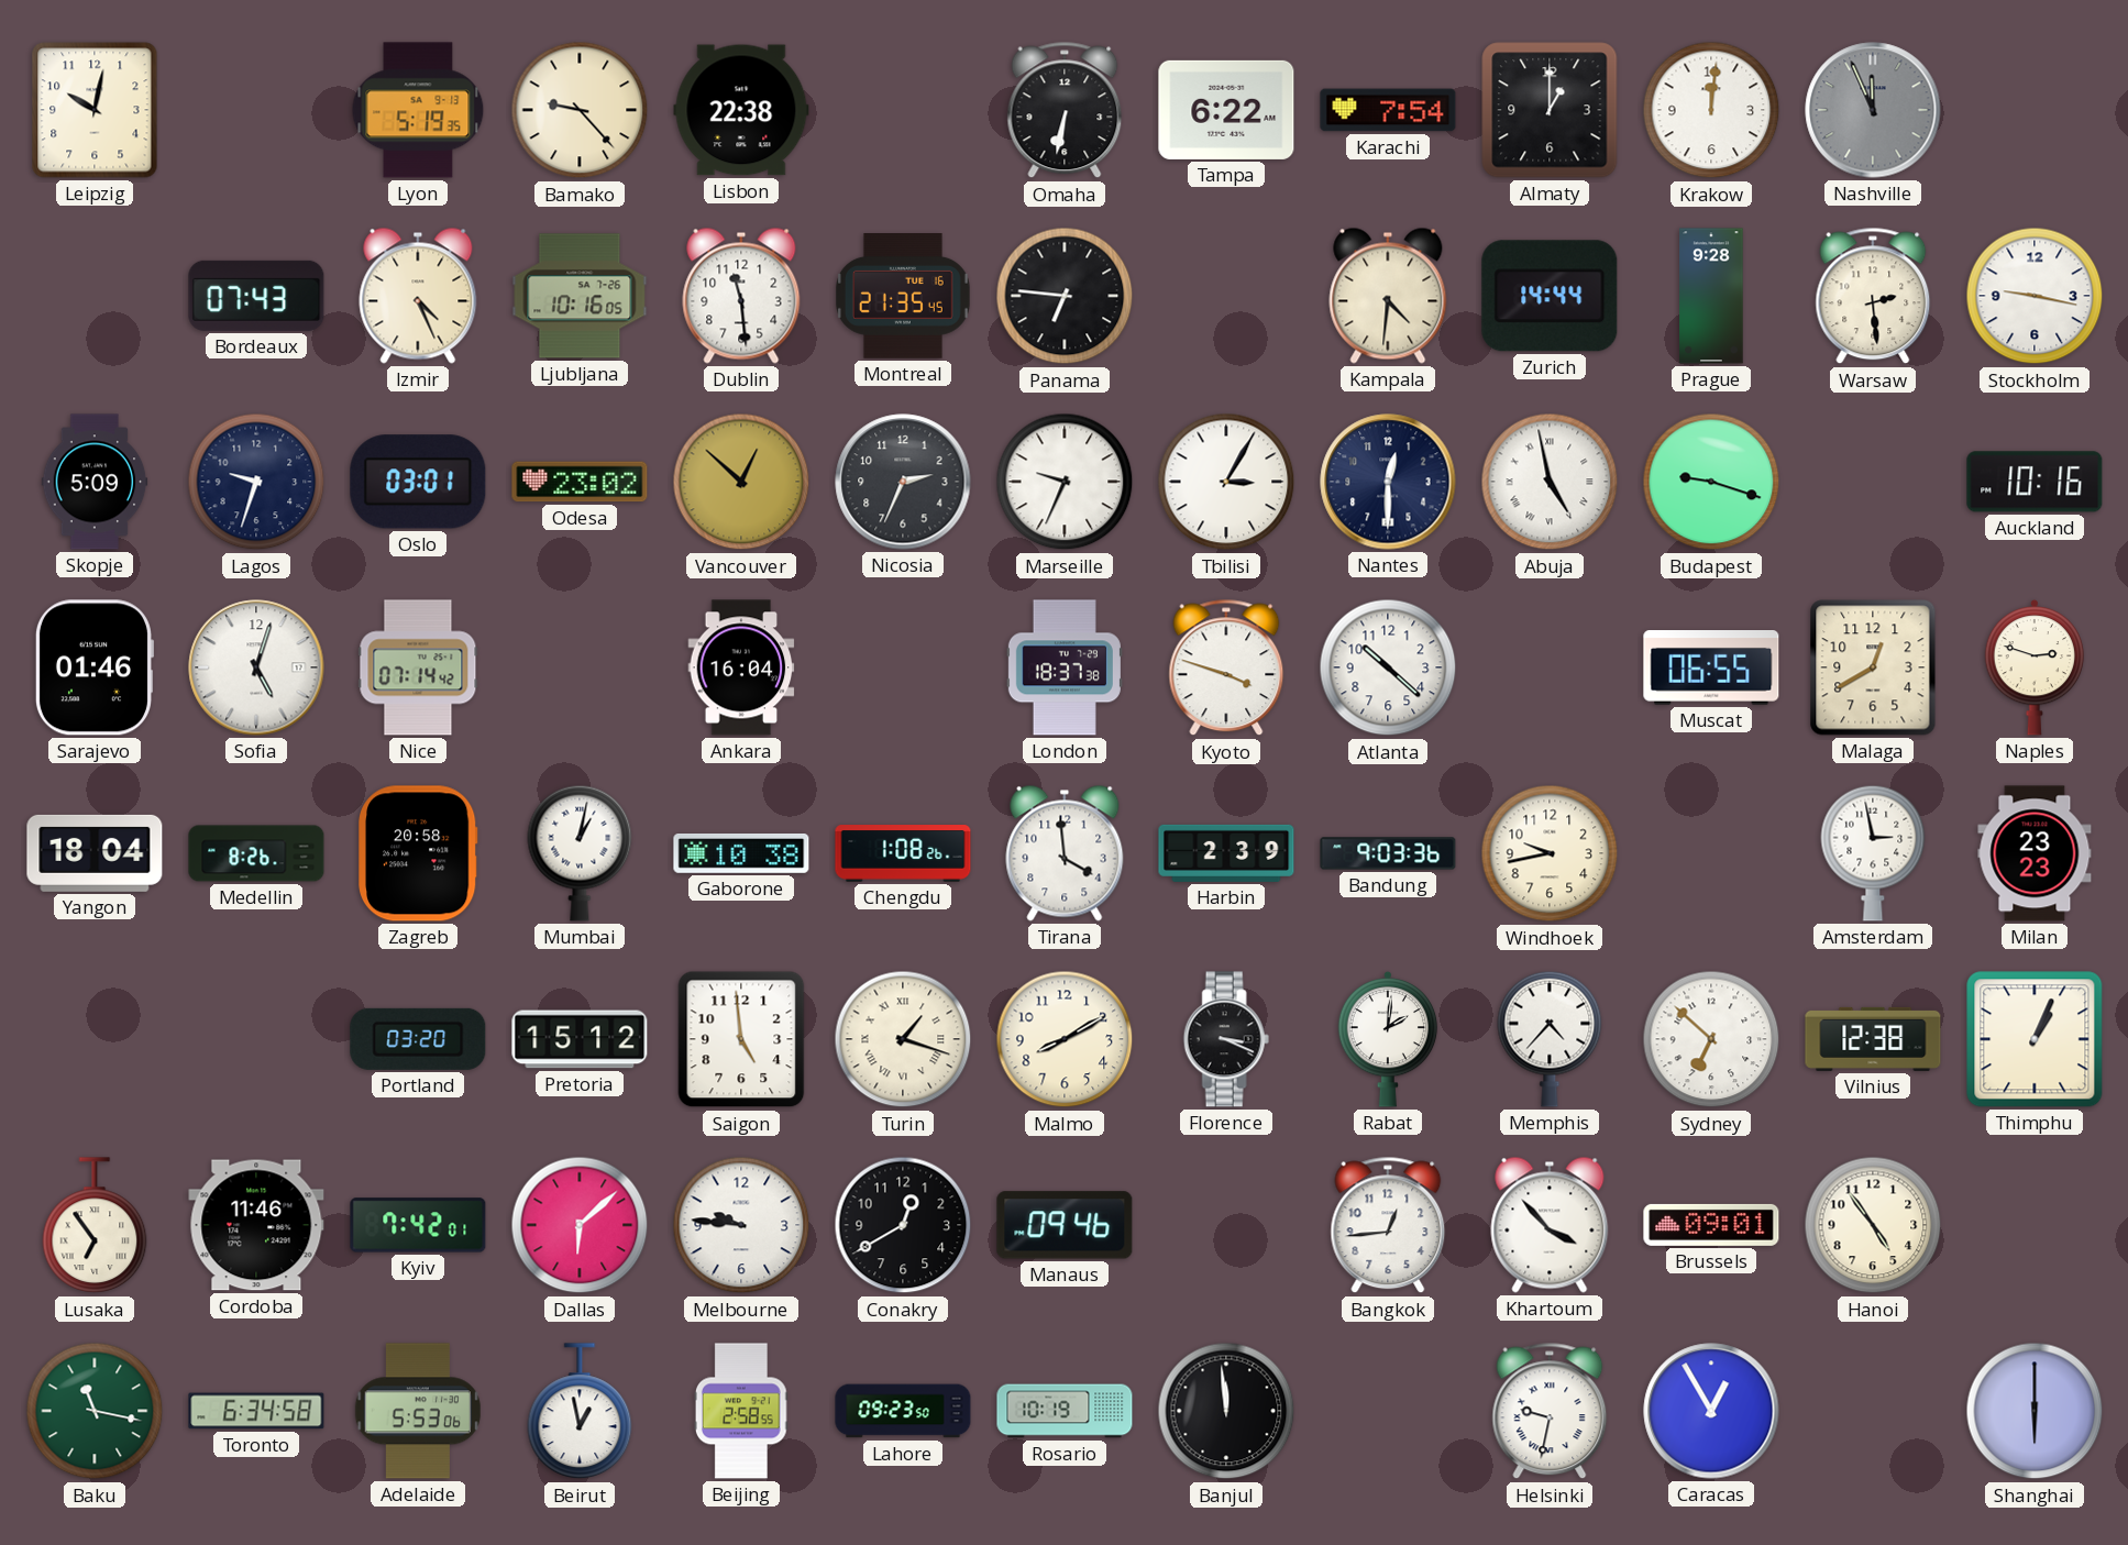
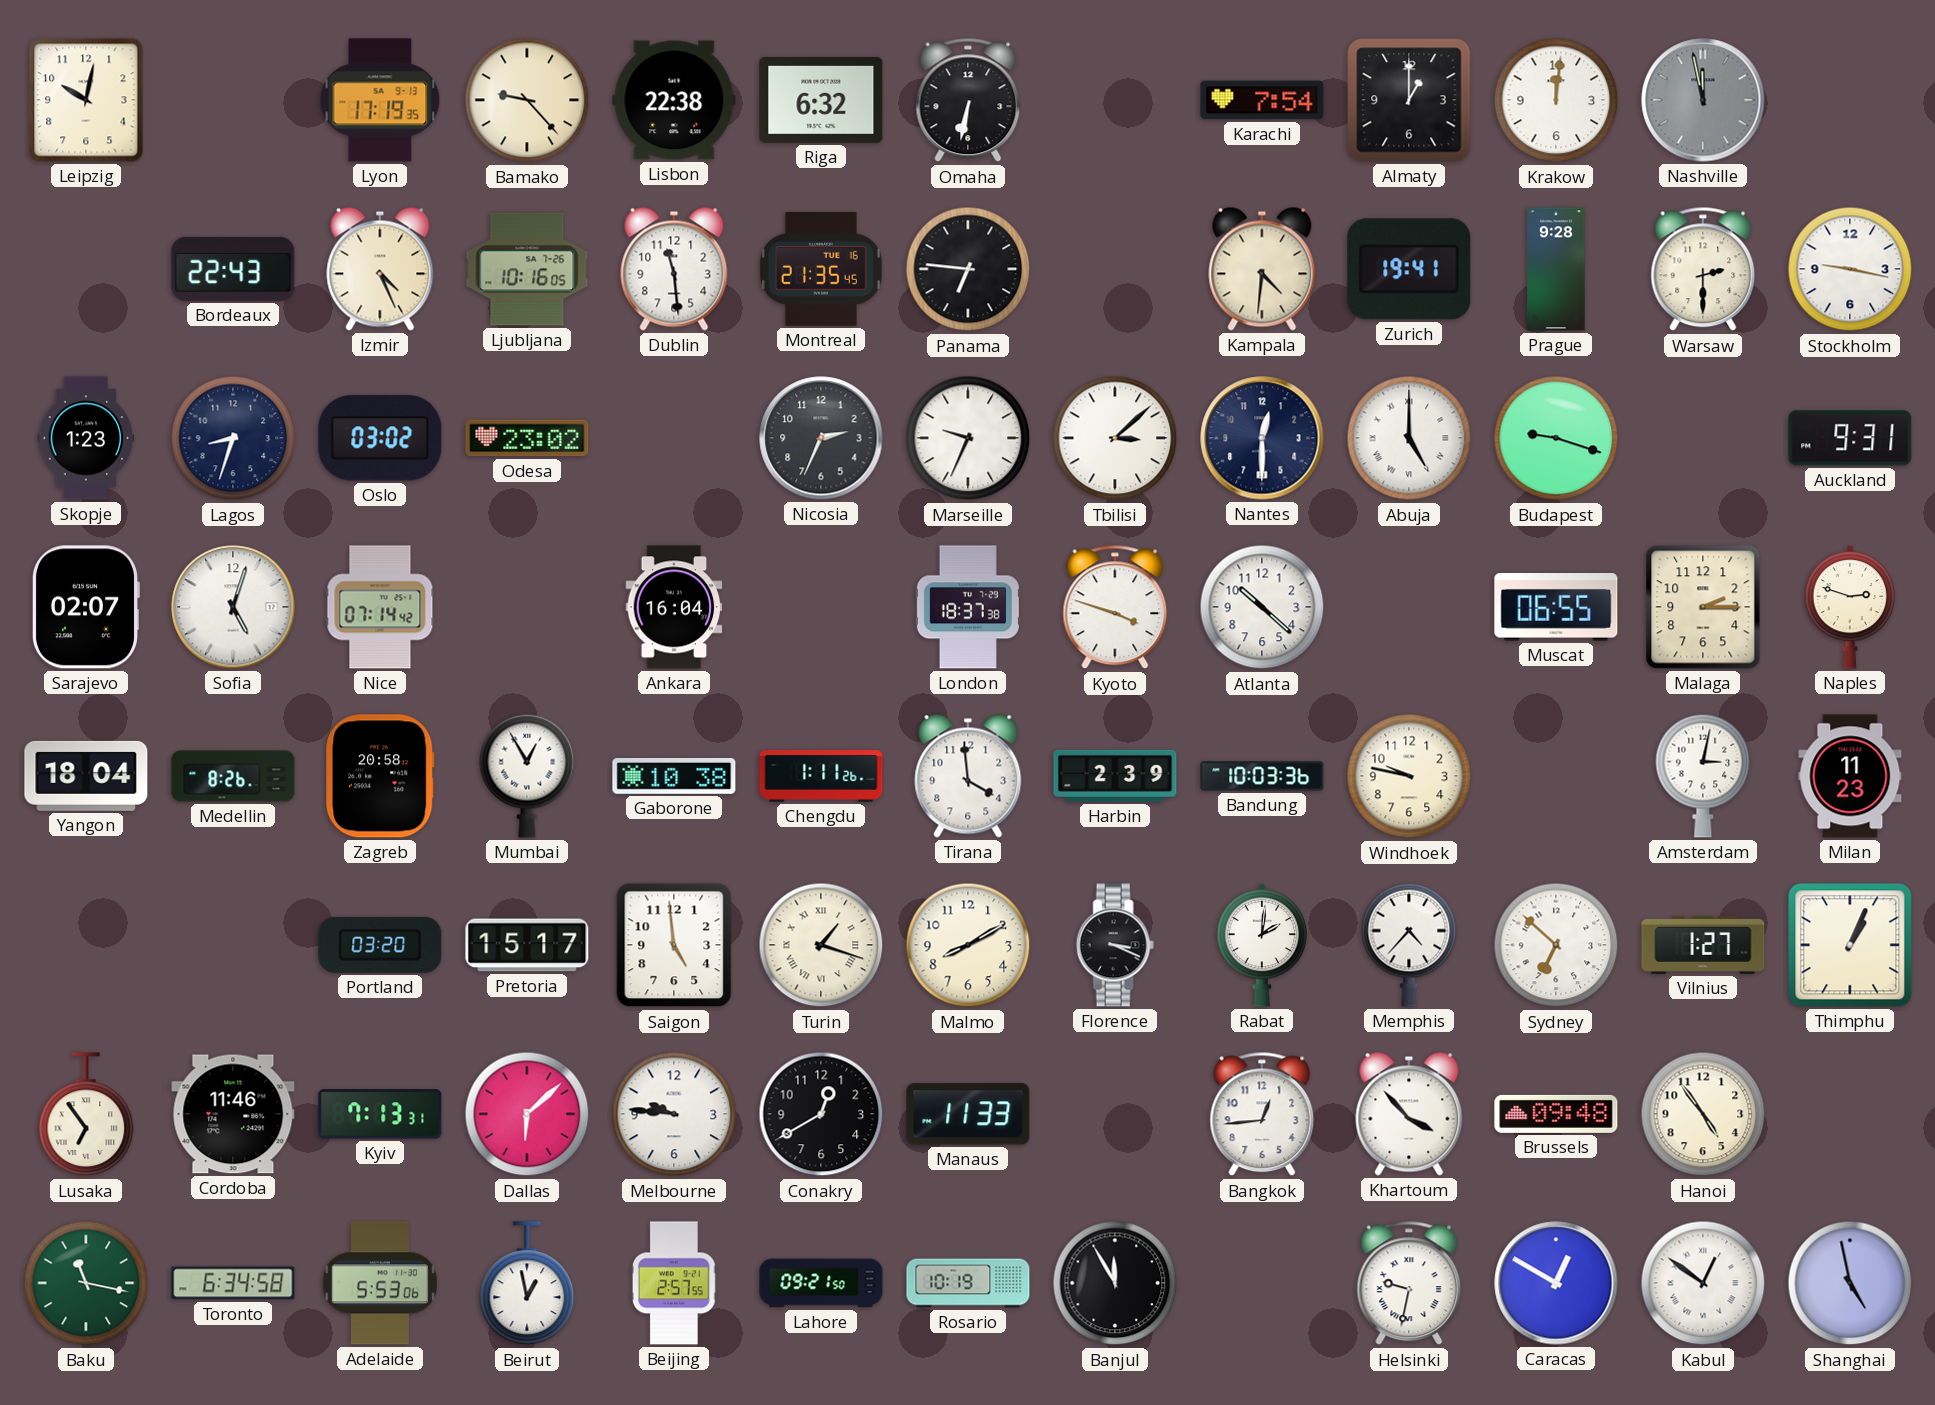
Lyon: 5:19 -> 17:19 (380, 100)
Riga: none -> 6:32 (821, 100)
Tampa: 6:22 -> none (1226, 110)
Nashville: 11:56 -> 11:58 (1703, 100)
Bordeaux: 07:43 -> 22:43 (233, 269)
Zurich: 14:44 -> 19:41 (1409, 269)
Warsaw: 2:29 -> 2:30 (1703, 269)
Skopje: 5:09 -> 1:23 (86, 438)
Lagos: 9:33 -> 8:33 (233, 438)
Oslo: 03:01 -> 03:02 (380, 438)
Vancouver: 12:52 -> none (741, 482)
Tbilisi: 3:05 -> 3:08 (1115, 438)
Abuja: 4:58 -> 5:00 (1409, 438)
Auckland: 10:16 -> 9:31 (1850, 438)
Sarajevo: 01:46 -> 02:07 (85, 607)
Malaga: 12:40 -> 2:15 (1703, 607)
Mumbai: 1:02 -> 12:55 (527, 776)
Chengdu: 1:08 -> 1:11 (821, 776)
Bandung: 9:03 -> 10:03 (1262, 776)
Windhoek: 9:43 -> 9:47 (1409, 776)
Amsterdam: 2:58 -> 3:02 (1703, 776)
Milan: 23:23 -> 11:23 (1850, 776)
Pretoria: 15:12 -> 15:17 (527, 945)
Vilnius: 12:38 -> 1:27 (1703, 945)
Kyiv: 7:42 -> 7:13 (380, 1114)
Manaus: 09:46 -> 11:33 (968, 1114)
Brussels: 09:01 -> 09:48 (1556, 1114)
Beijing: 2:58 -> 2:57 (674, 1283)
Lahore: 09:23 -> 09:21 (821, 1283)
Banjul: 11:59 -> 11:55 (1115, 1283)
Caracas: 12:55 -> 12:50 (1556, 1283)
Kabul: none -> 12:51 (1703, 1283)
Shanghai: 6:00 -> 4:58 (1850, 1283)
